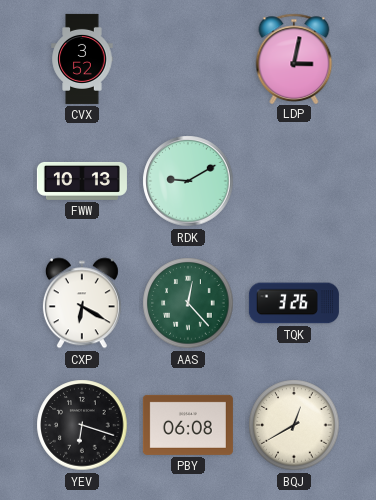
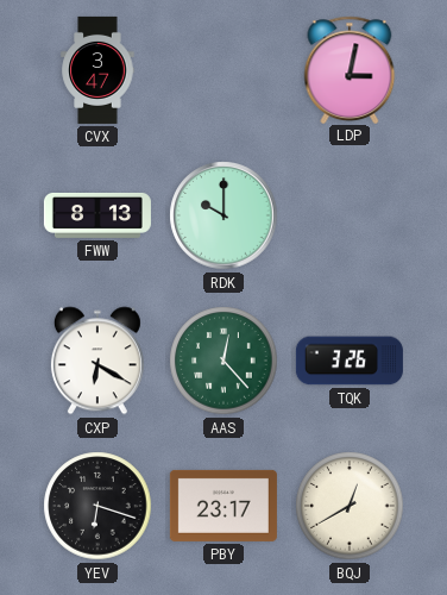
CVX: 3:52 -> 3:47 (97, 70)
FWW: 10:13 -> 8:13 (97, 215)
RDK: 9:10 -> 10:00 (223, 215)
PBY: 06:08 -> 23:17 (223, 506)
